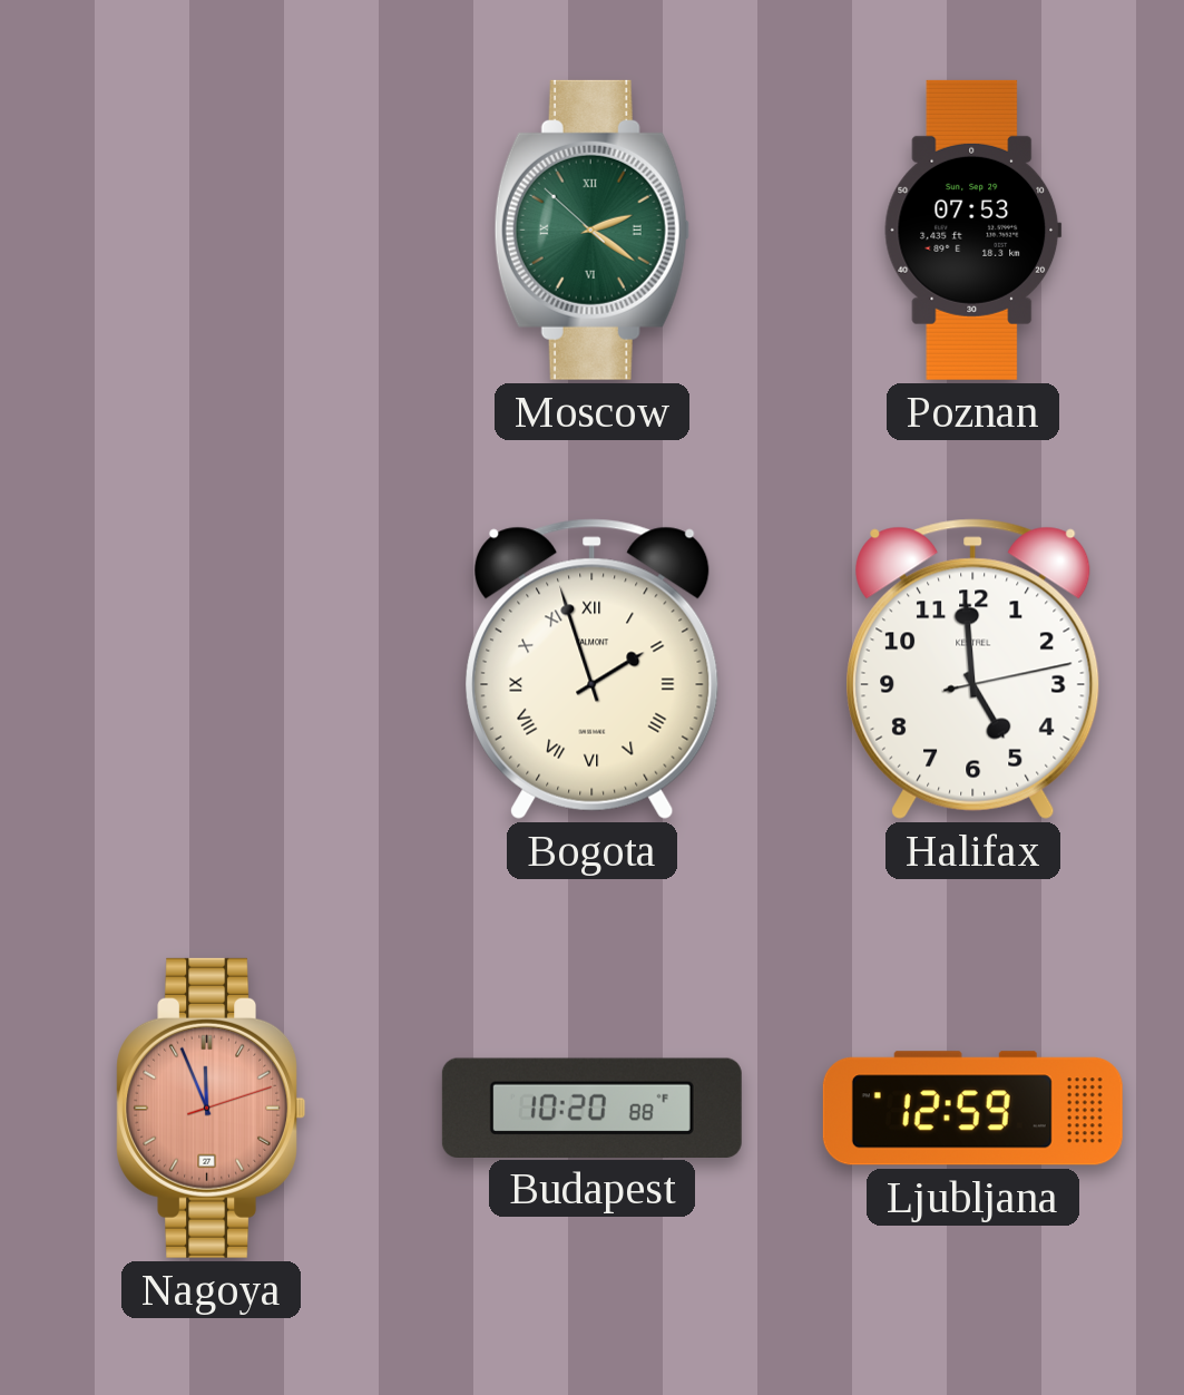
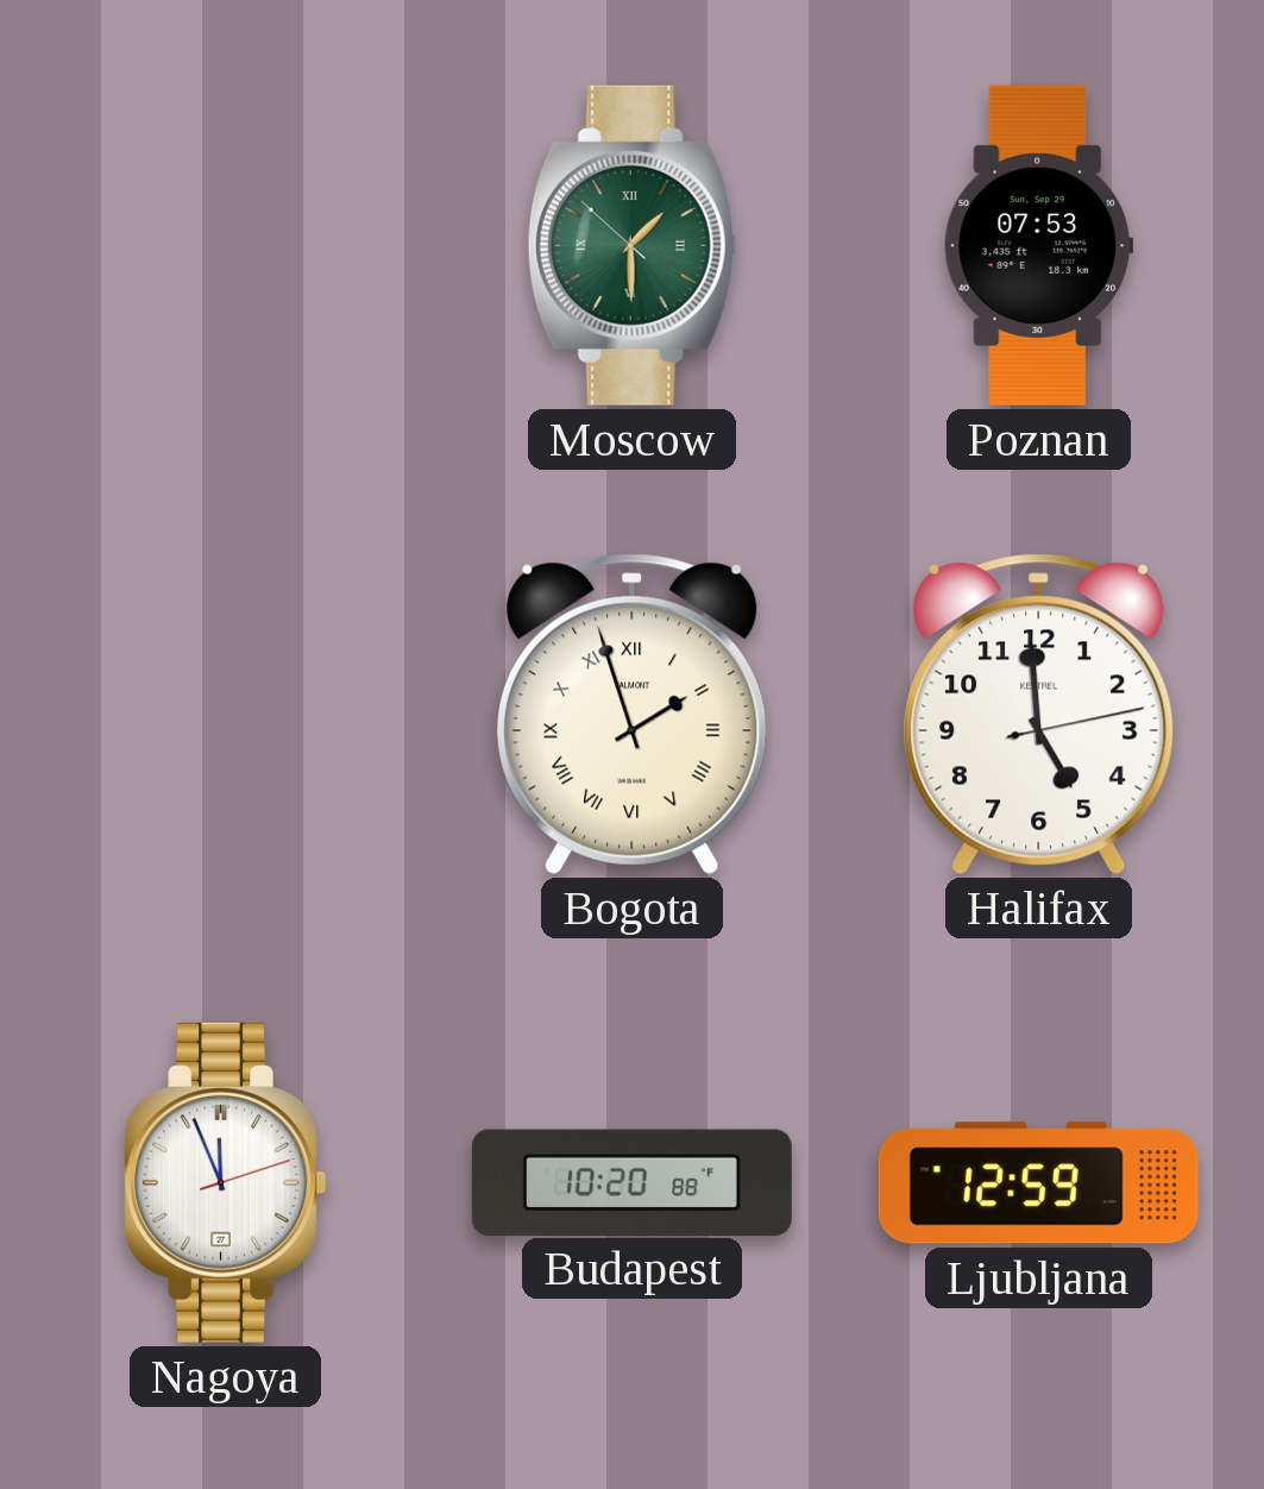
Moscow: 2:20 -> 1:29 (631, 245)
Nagoya dial: salmon -> white (226, 1182)
